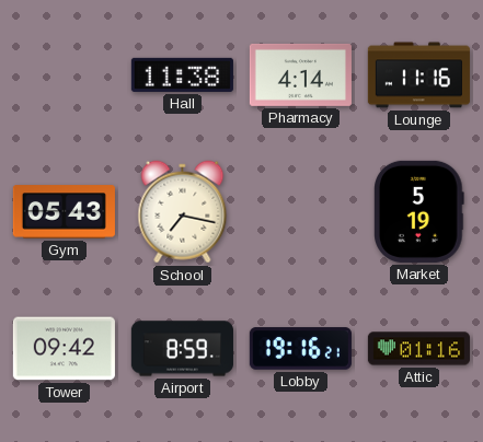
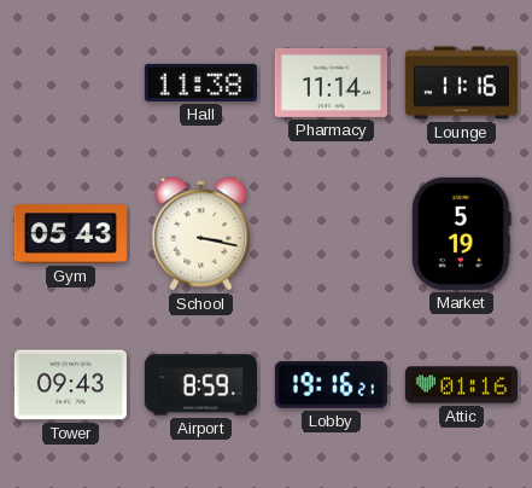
Pharmacy: 4:14 -> 11:14 (331, 82)
School: 7:17 -> 3:17 (201, 234)
Tower: 09:42 -> 09:43 (70, 385)
